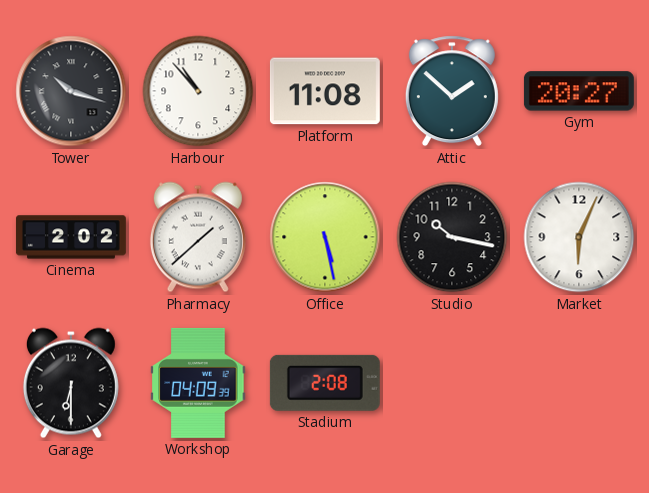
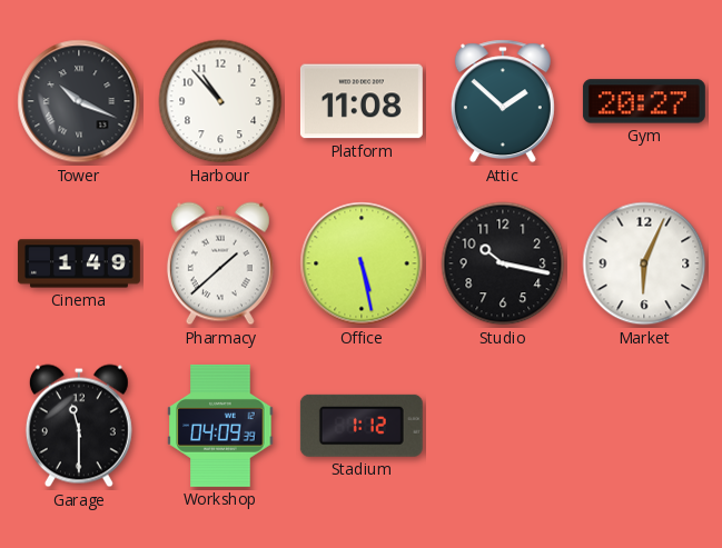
Tower: 10:18 -> 10:19 (79, 101)
Cinema: 2:02 -> 1:49 (79, 263)
Garage: 6:30 -> 11:30 (79, 426)
Stadium: 2:08 -> 1:12 (362, 426)
